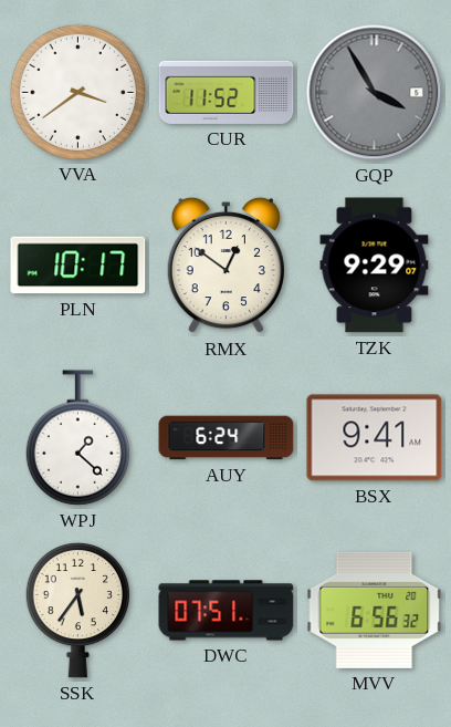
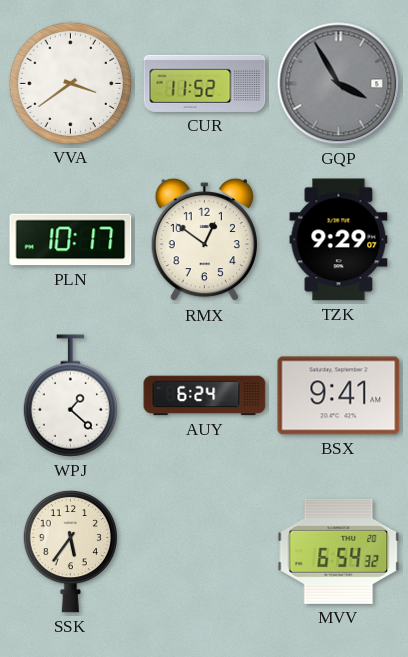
DWC: 07:51 -> none (227, 611)
MVV: 6:56 -> 6:54 (339, 551)
